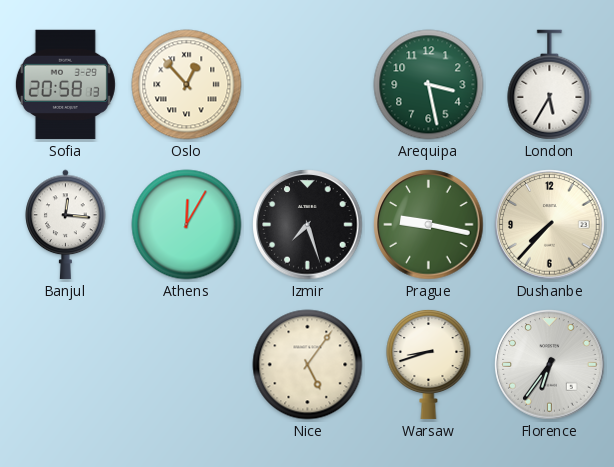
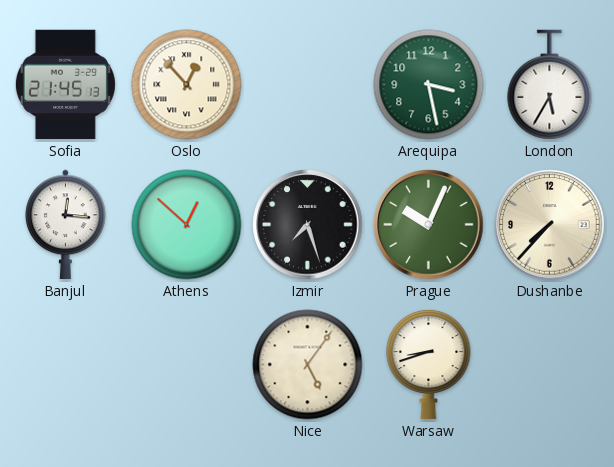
Sofia: 20:58 -> 21:45 (65, 85)
Athens: 12:05 -> 12:52 (187, 225)
Prague: 9:17 -> 10:04 (429, 225)
Florence: 6:36 -> none (550, 365)
